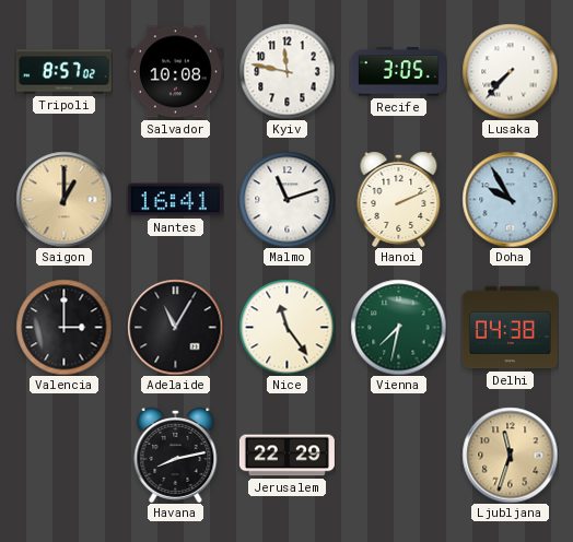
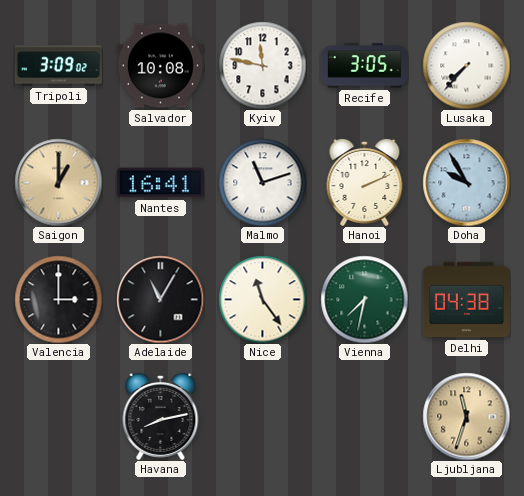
Tripoli: 8:57 -> 3:09 (58, 66)
Jerusalem: 22:29 -> none (286, 456)
